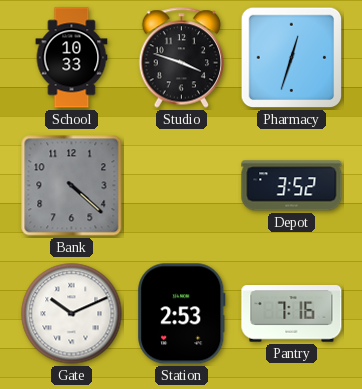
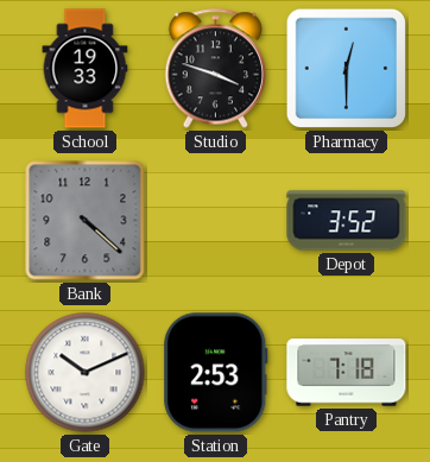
School: 10:33 -> 19:33 (86, 69)
Pharmacy: 12:33 -> 12:30 (347, 69)
Pantry: 7:16 -> 7:18 (347, 373)
